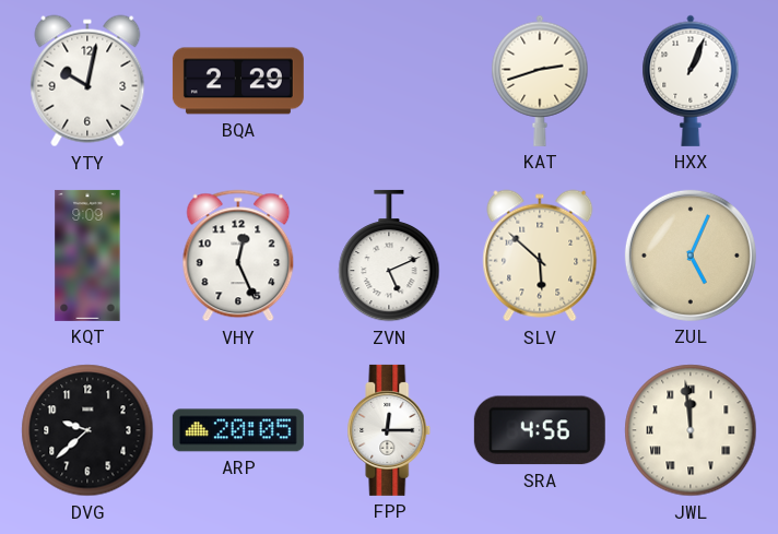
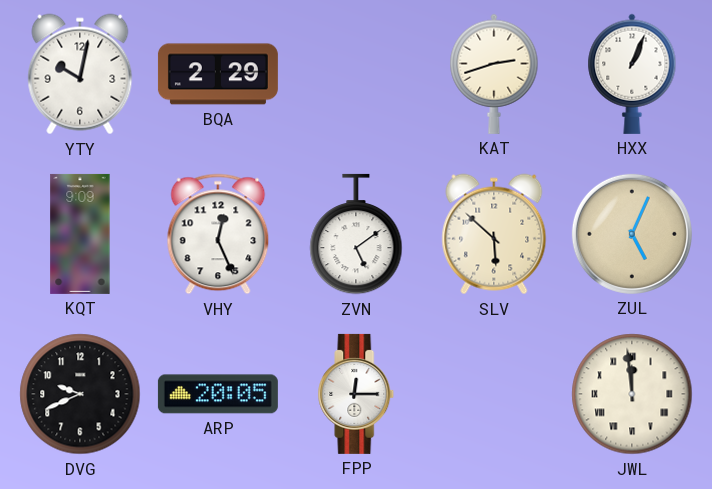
ZVN: 5:11 -> 5:09 (356, 234)
DVG: 9:38 -> 9:41 (80, 394)
SRA: 4:56 -> none (540, 430)
